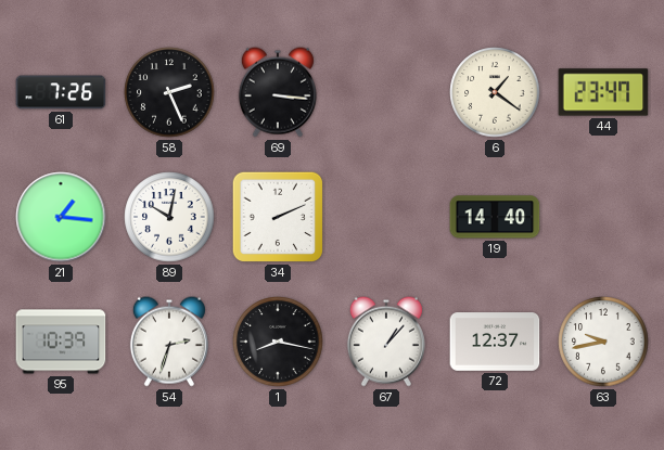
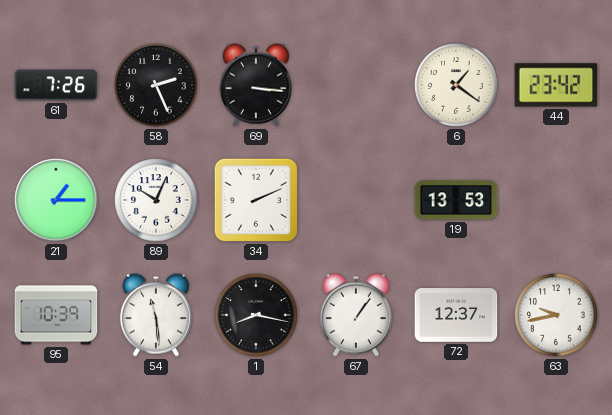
44: 23:47 -> 23:42 (556, 85)
21: 1:16 -> 1:15 (56, 200)
89: 10:02 -> 10:04 (156, 200)
19: 14:40 -> 13:53 (456, 200)
54: 2:33 -> 11:29 (156, 315)
67: 1:07 -> 1:06 (356, 315)
